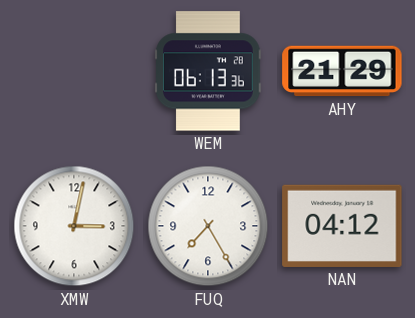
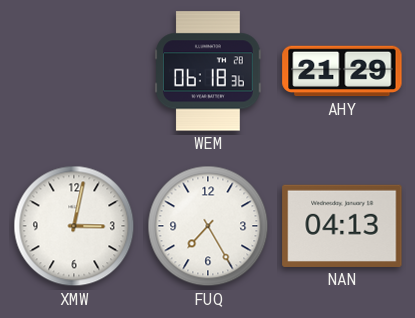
WEM: 06:13 -> 06:18 (208, 71)
NAN: 04:12 -> 04:13 (342, 226)
